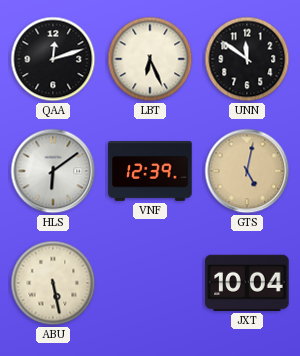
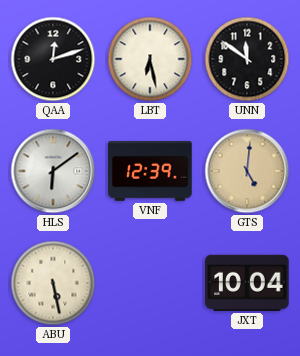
LBT: 6:26 -> 6:28 (150, 59)
GTS: 5:02 -> 5:01 (247, 171)
